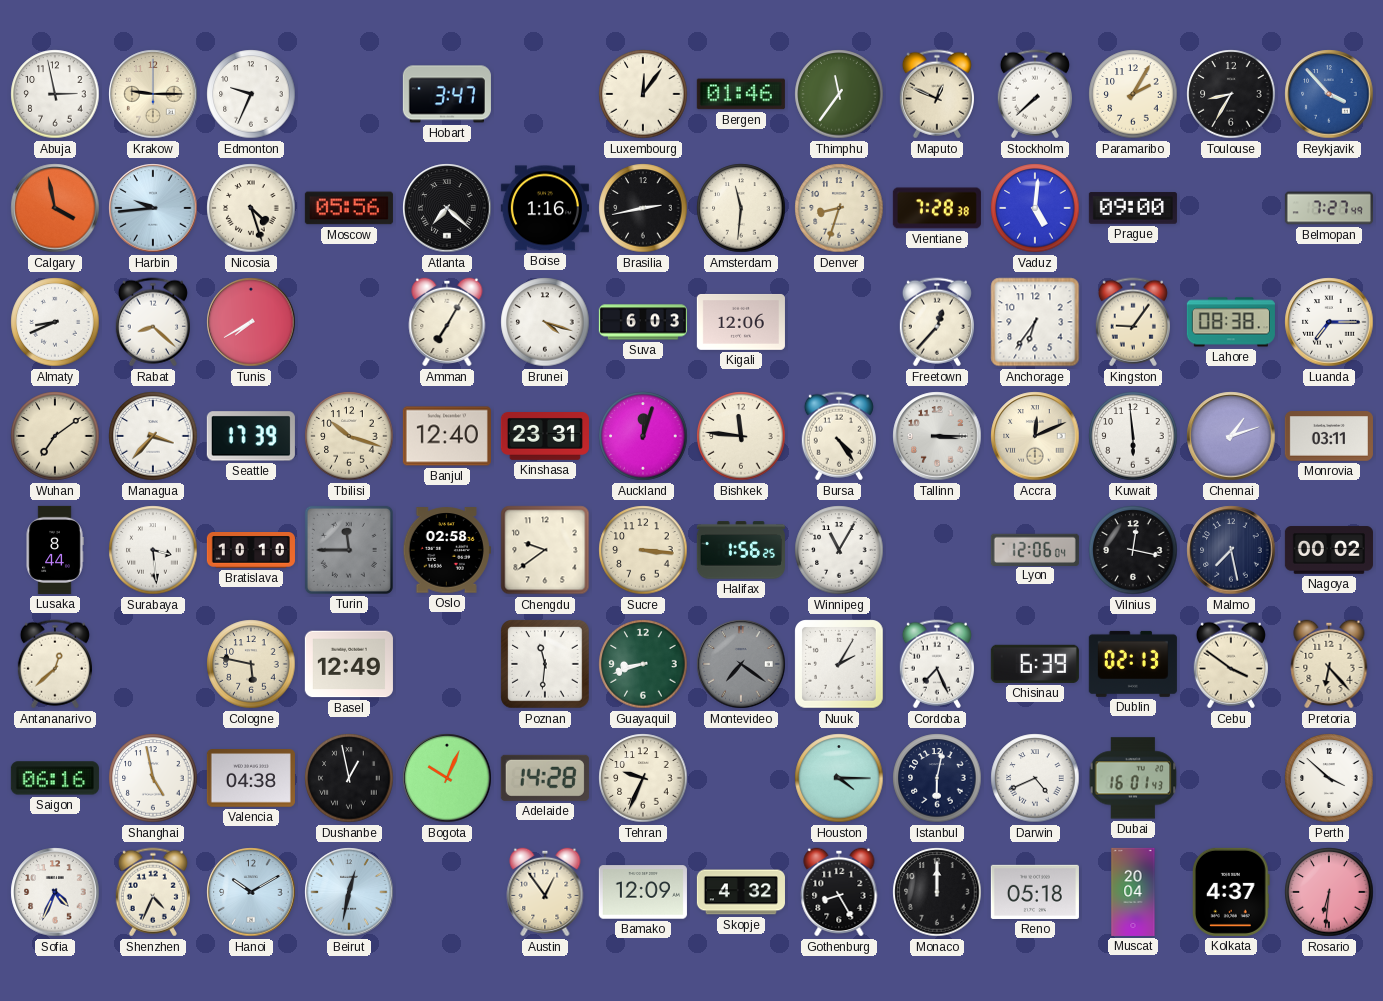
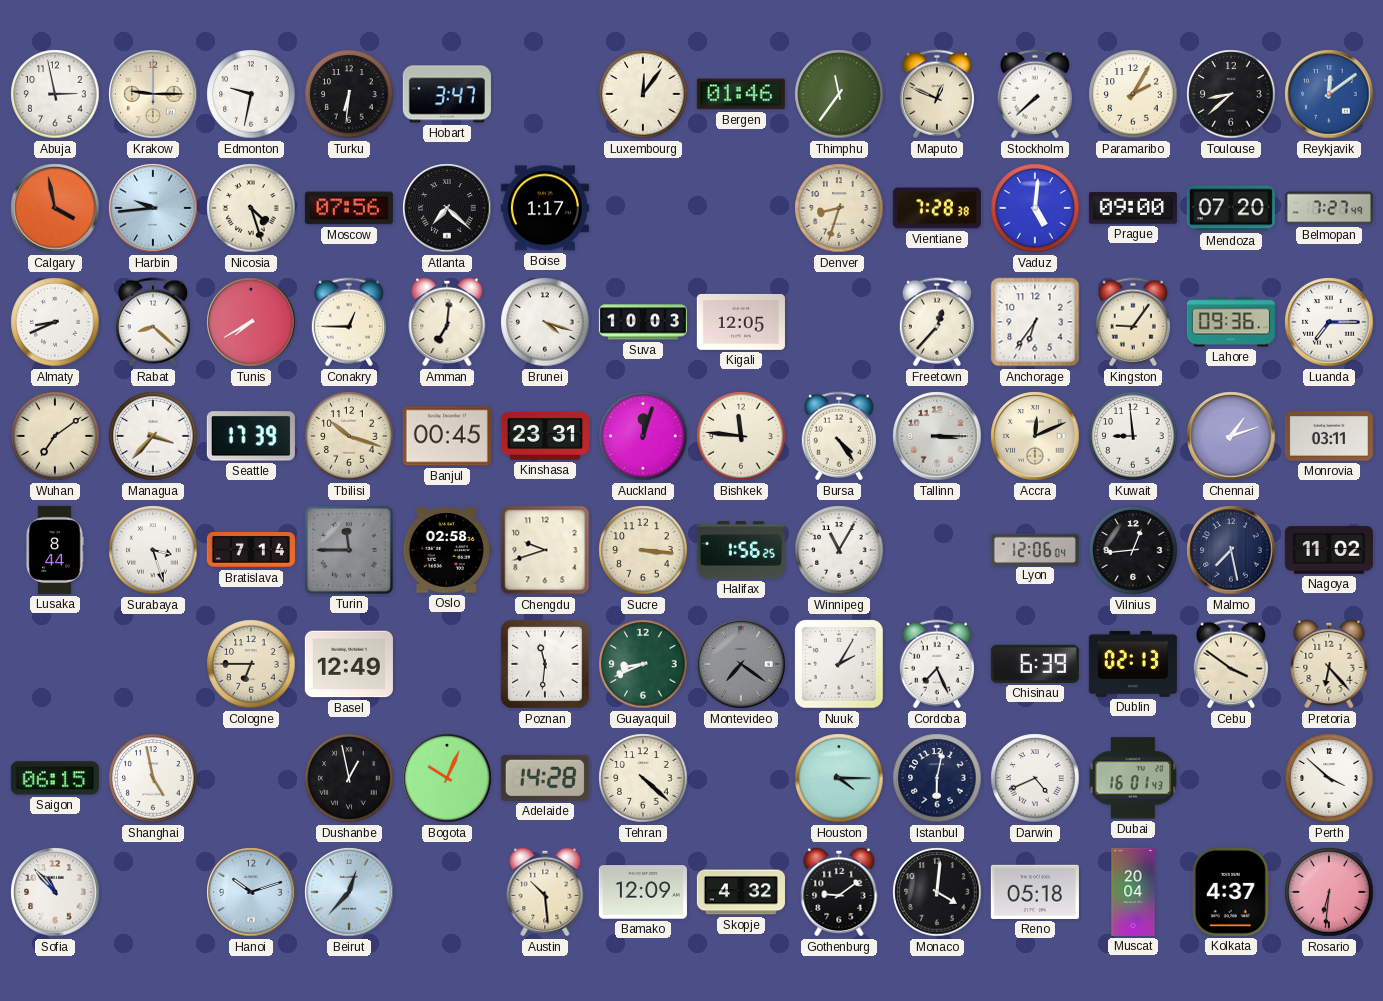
Edmonton: 9:34 -> 9:32 (251, 94)
Turku: none -> 6:31 (349, 94)
Toulouse: 8:35 -> 8:38 (1231, 94)
Reykjavik: 3:53 -> 12:09 (1329, 94)
Moscow: 05:56 -> 07:56 (349, 208)
Boise: 1:16 -> 1:17 (545, 208)
Brasilia: 2:43 -> none (643, 208)
Amsterdam: 11:31 -> none (741, 208)
Mendoza: none -> 07:20 (1231, 208)
Conakry: none -> 12:45 (349, 322)
Amman: 7:05 -> 7:01 (447, 322)
Suva: 6:03 -> 10:03 (643, 322)
Kigali: 12:06 -> 12:05 (741, 322)
Lahore: 08:38 -> 09:36 (1231, 322)
Banjul: 12:40 -> 00:45 (447, 436)
Kuwait: 5:59 -> 8:59 (1133, 436)
Surabaya: 3:29 -> 3:27 (153, 550)
Bratislava: 10:10 -> 7:14 (251, 551)
Chengdu: 9:39 -> 9:42 (545, 550)
Vilnius: 12:17 -> 12:44 (1133, 550)
Nagoya: 00:02 -> 11:02 (1329, 550)
Antananarivo: 12:38 -> none (55, 664)
Cologne: 5:47 -> 6:45 (251, 664)
Guayaquil: 8:42 -> 8:41 (643, 664)
Saigon: 06:16 -> 06:15 (55, 778)
Valencia: 04:38 -> none (251, 778)
Tehran: 9:34 -> 4:22 (643, 778)
Sofia: 4:34 -> 10:53 (55, 892)
Shenzhen: 4:34 -> none (153, 892)
Hanoi: 10:10 -> 10:12 (251, 892)
Beirut: 12:32 -> 12:37 (349, 892)
Austin: 12:54 -> 10:29 (545, 892)
Gothenburg: 8:25 -> 9:09 (839, 892)
Monaco: 12:00 -> 4:01 (937, 892)
